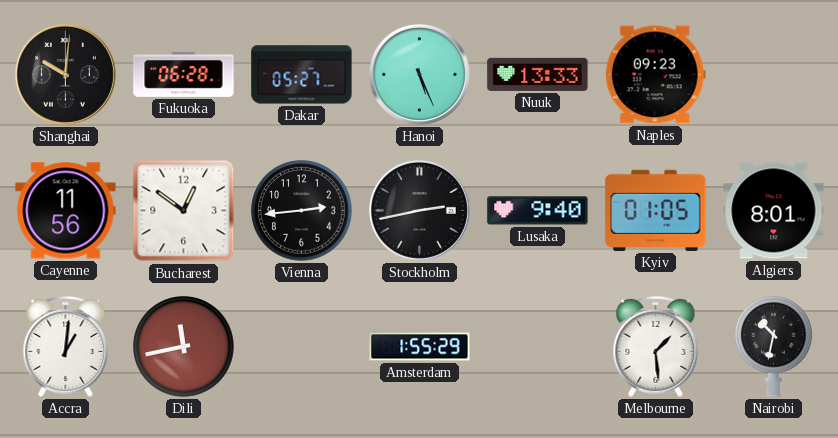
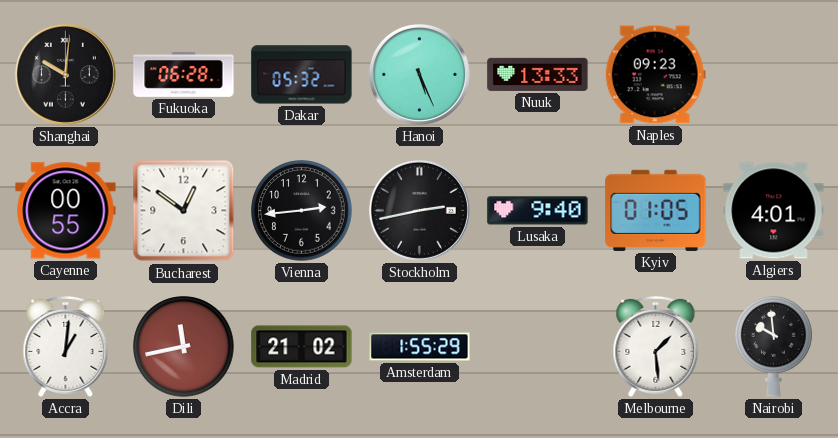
Dakar: 05:27 -> 05:32 (302, 75)
Cayenne: 11:56 -> 00:55 (66, 211)
Algiers: 8:01 -> 4:01 (774, 211)
Madrid: none -> 21:02 (302, 347)
Nairobi: 10:32 -> 9:59 (774, 346)
